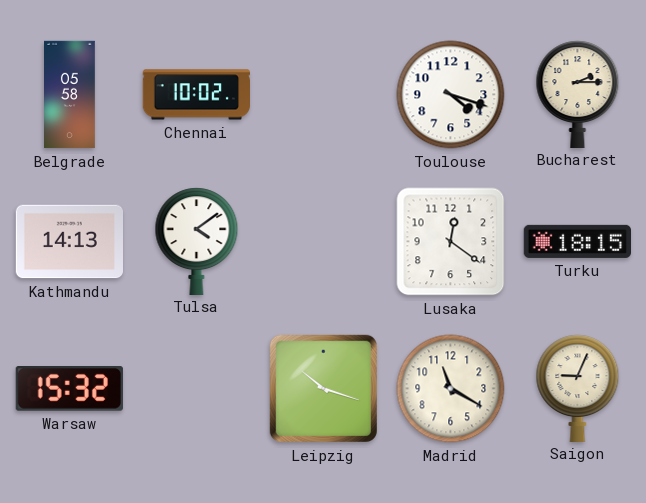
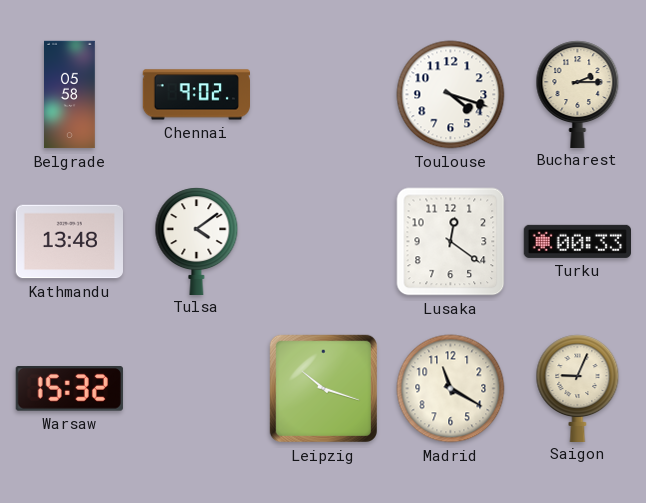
Chennai: 10:02 -> 9:02 (196, 95)
Kathmandu: 14:13 -> 13:48 (69, 242)
Turku: 18:15 -> 00:33 (577, 241)
